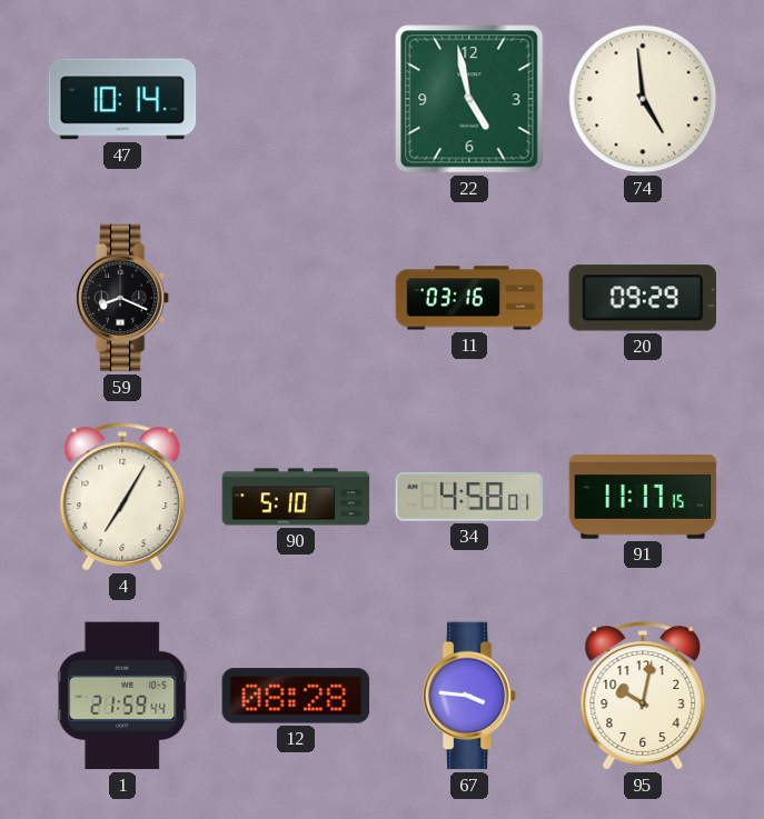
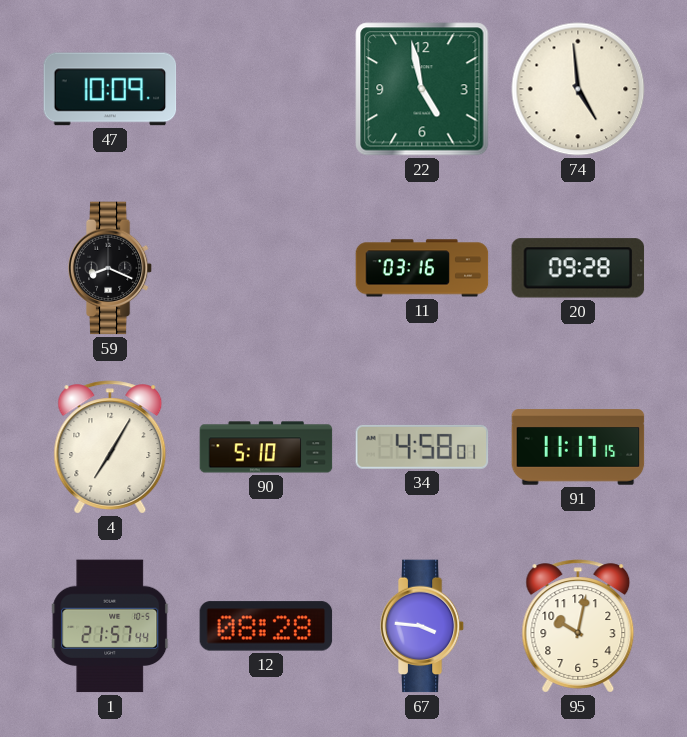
47: 10:14 -> 10:09 (110, 89)
20: 09:29 -> 09:28 (578, 268)
1: 21:59 -> 21:57 (110, 626)
